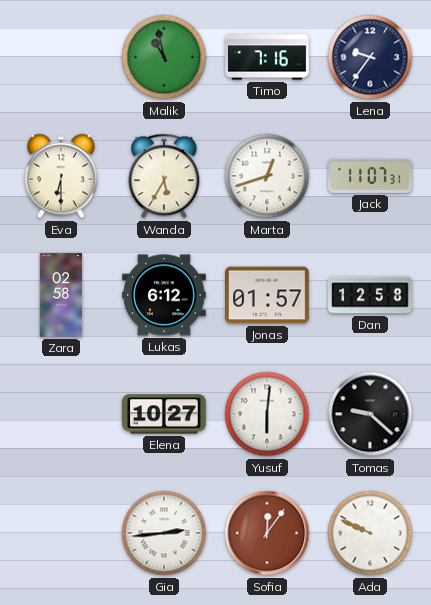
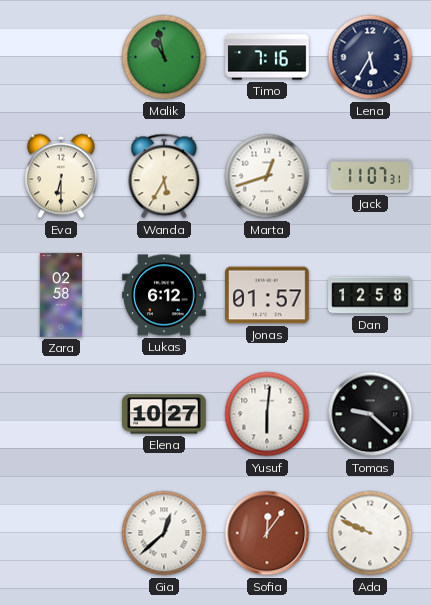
Lena: 9:36 -> 5:35 (370, 57)
Gia: 2:44 -> 12:38 (164, 533)
